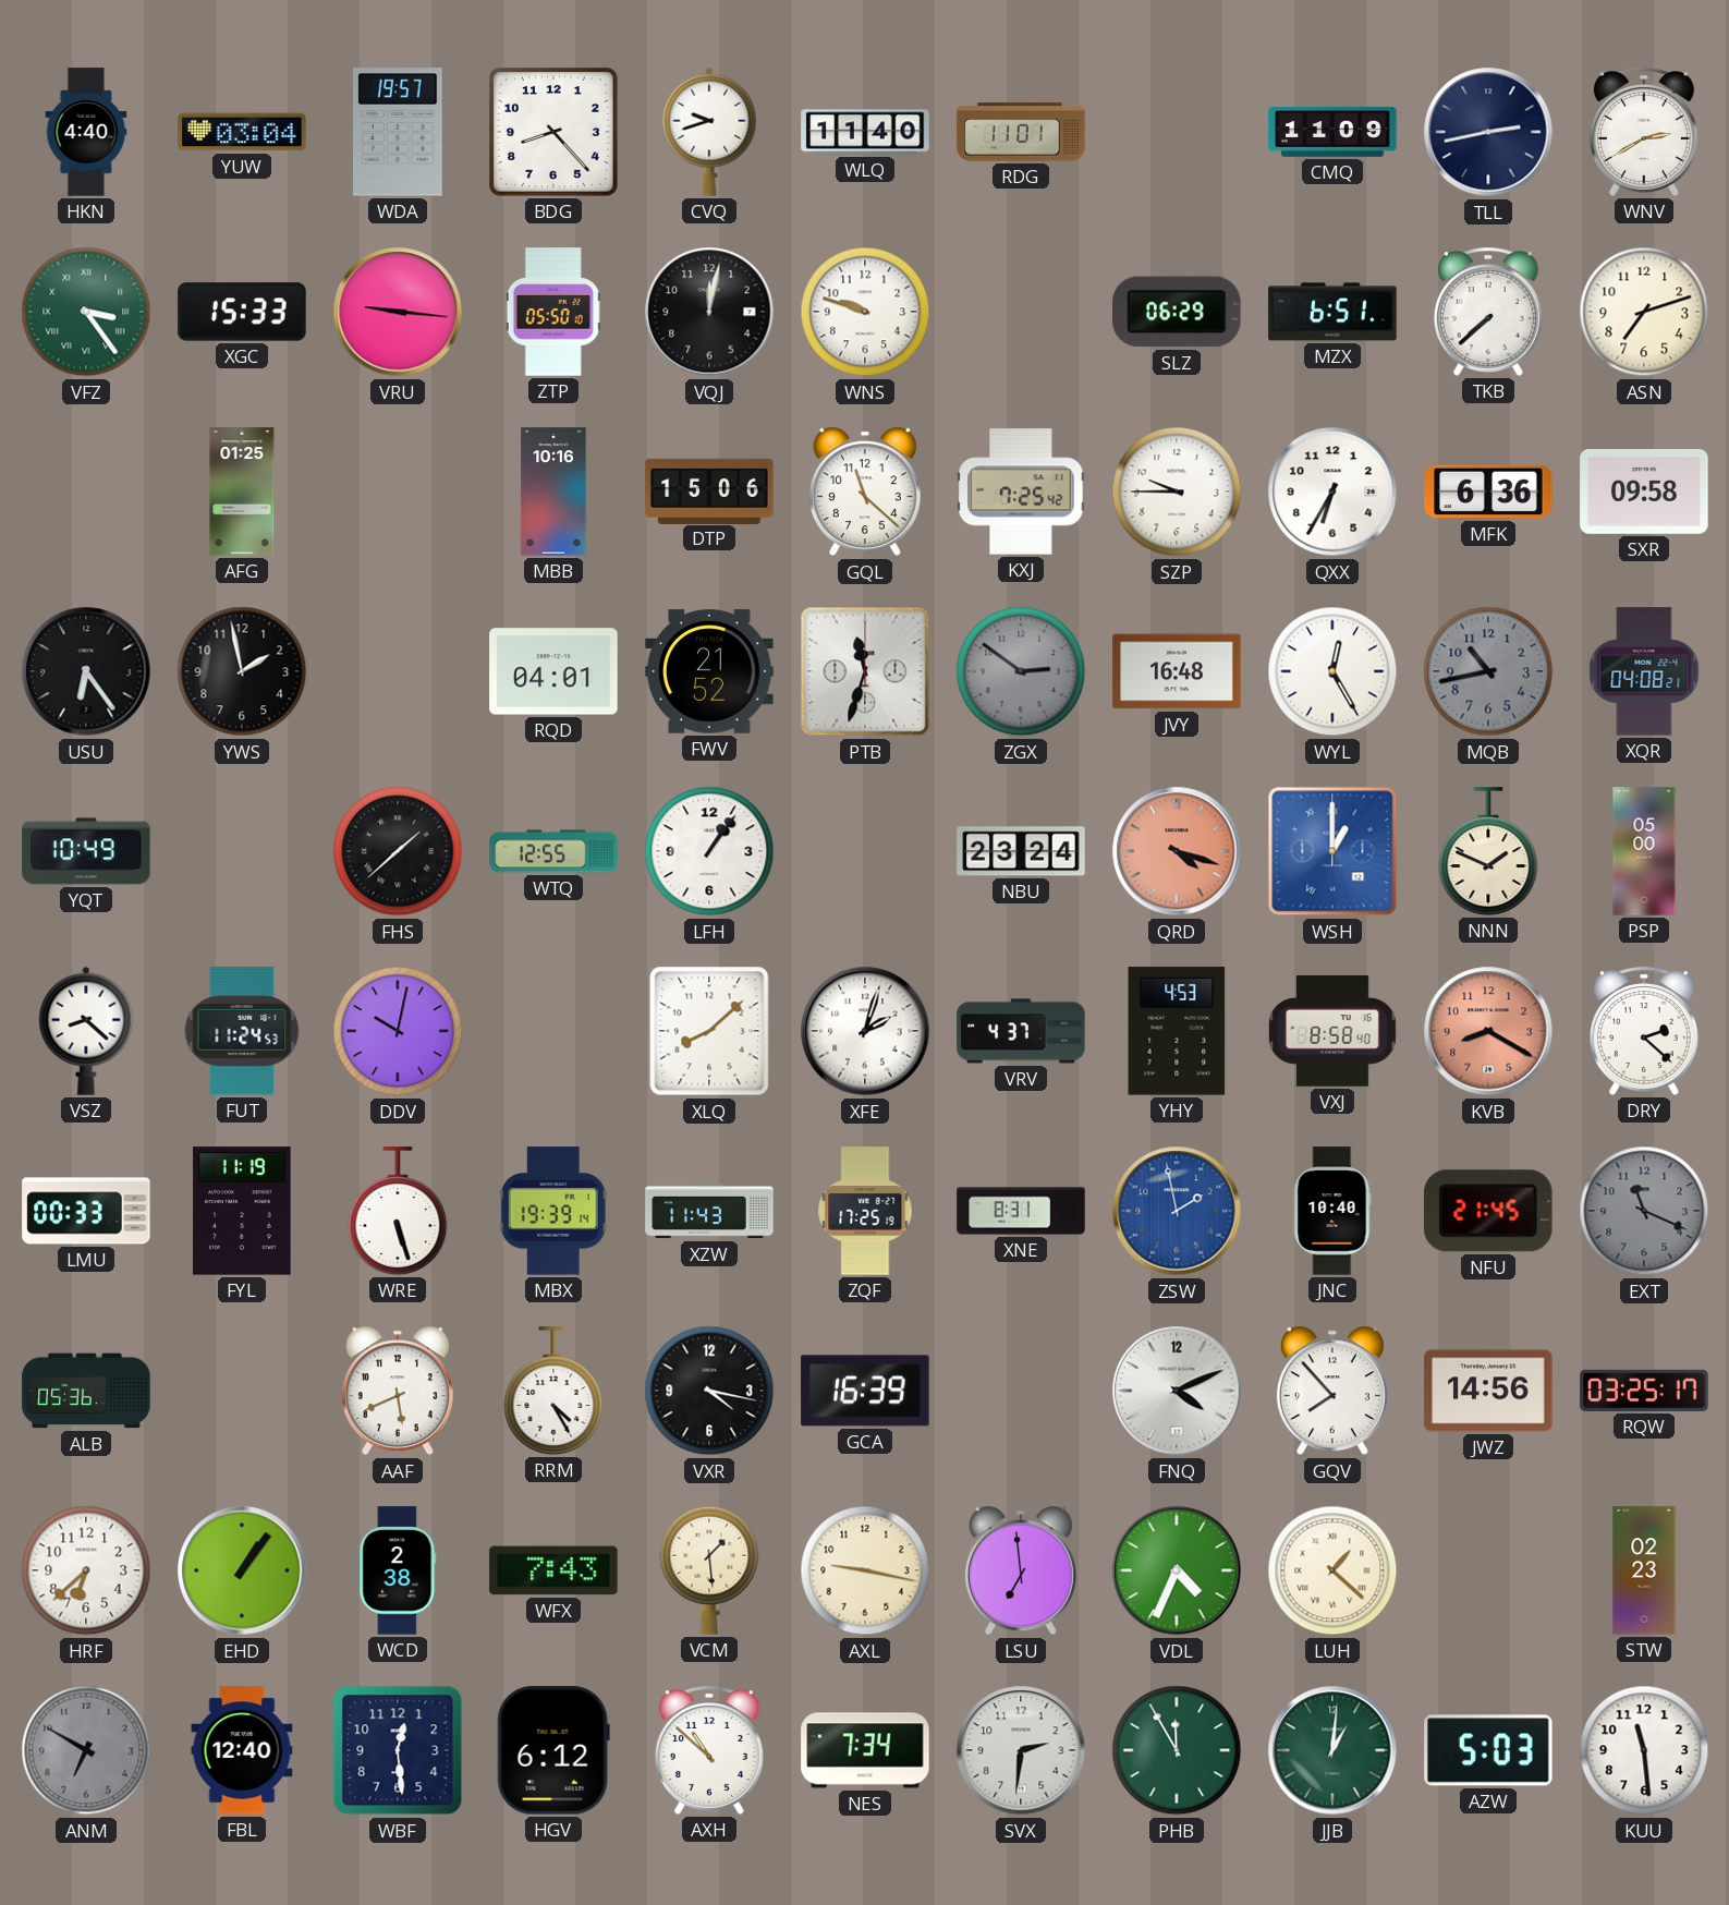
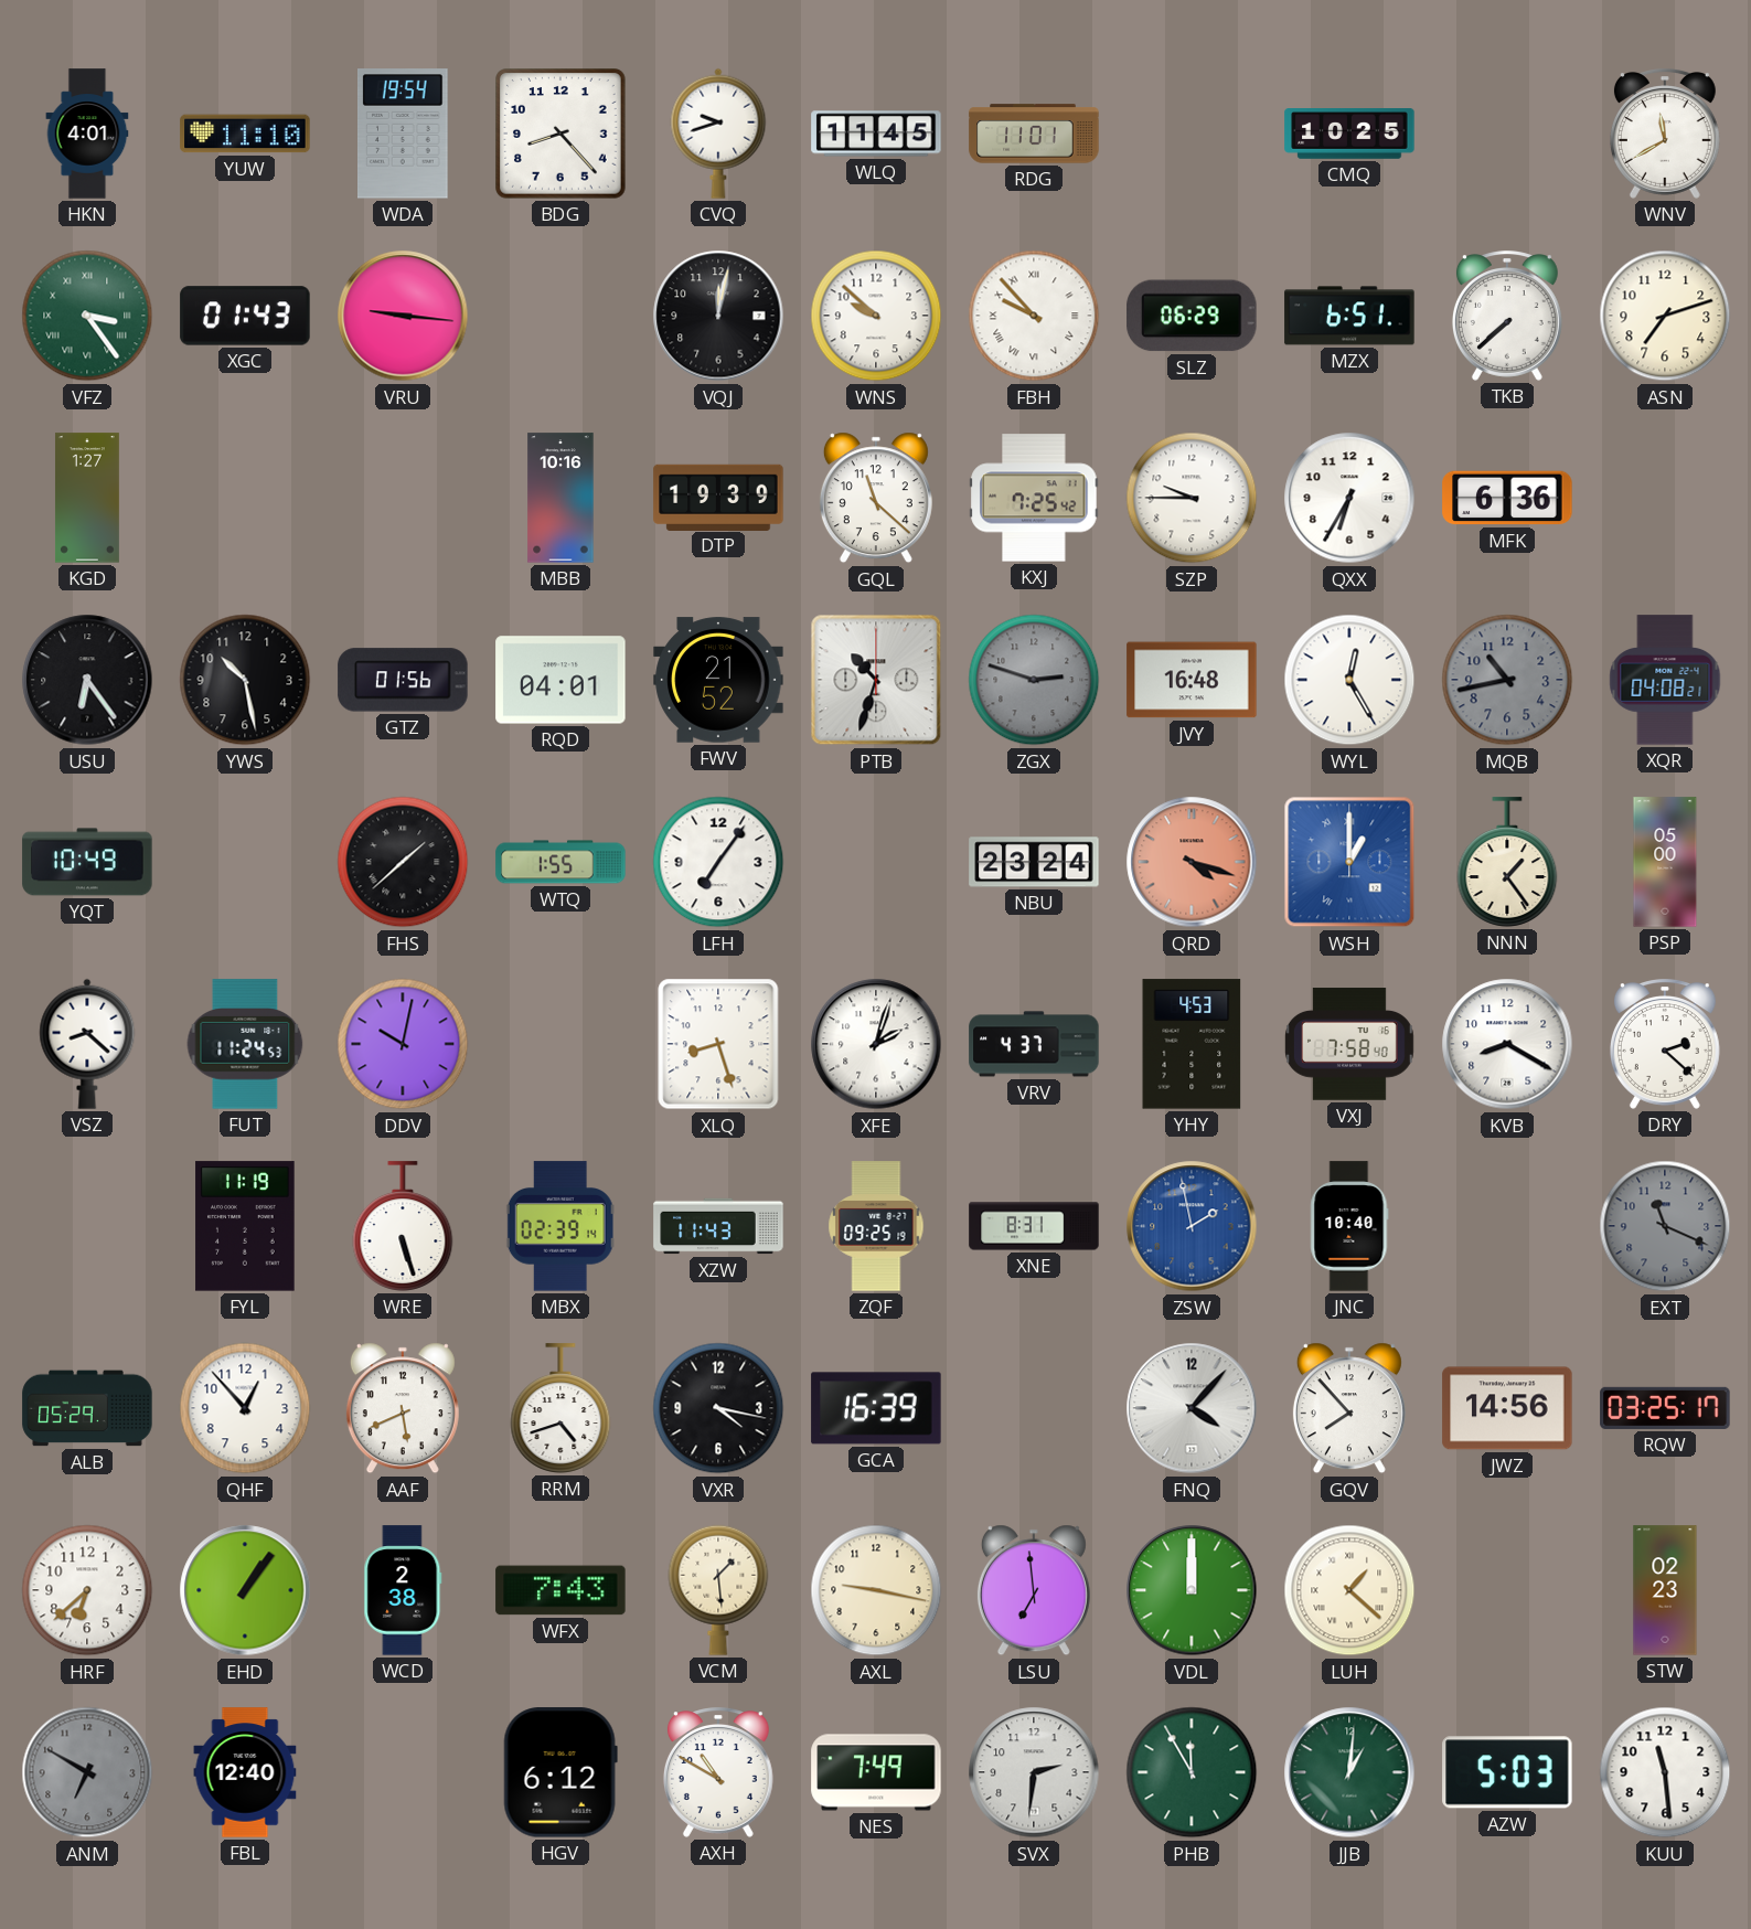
HKN: 4:40 -> 4:01 (87, 134)
YUW: 03:04 -> 11:10 (245, 134)
WDA: 19:57 -> 19:54 (404, 134)
WLQ: 11:40 -> 11:45 (876, 134)
CMQ: 11:09 -> 10:25 (1349, 135)
TLL: 2:43 -> none (1488, 132)
WNV: 2:40 -> 11:40 (1665, 134)
XGC: 15:33 -> 01:43 (245, 316)
ZTP: 05:50 -> none (553, 312)
WNS: 9:48 -> 9:52 (876, 316)
FBH: none -> 9:53 (1034, 316)
KGD: none -> 1:27 (87, 498)
AFG: 01:25 -> none (242, 492)
DTP: 15:06 -> 19:39 (718, 497)
SXR: 09:58 -> none (1644, 492)
YWS: 1:58 -> 10:28 (245, 680)
GTZ: none -> 01:56 (403, 680)
PTB: 11:33 -> 10:33 (876, 680)
ZGX: 2:51 -> 2:48 (1034, 680)
WTQ: 12:55 -> 1:55 (560, 862)
LFH: 1:06 -> 7:06 (718, 862)
NNN: 1:49 -> 1:24 (1507, 862)
XLQ: 8:08 -> 8:27 (718, 1044)
VXJ: 8:58 -> 7:58 (1349, 1044)
KVB dial: salmon -> white (1507, 1044)
LMU: 00:33 -> none (86, 1211)
MBX: 19:39 -> 02:39 (560, 1226)
ZQF: 17:25 -> 09:25 (876, 1226)
NFU: 21:45 -> none (1489, 1211)
ALB: 05:36 -> 05:29 (87, 1408)
QHF: none -> 12:53 (245, 1408)
RRM: 4:25 -> 4:42 (560, 1408)
FNQ: 4:11 -> 4:07 (1192, 1408)
VDL: 4:34 -> 12:00 (1192, 1590)
WBF: 12:29 -> none (398, 1750)
AXH: 10:52 -> 10:50 (718, 1772)
NES: 7:34 -> 7:49 (876, 1772)
